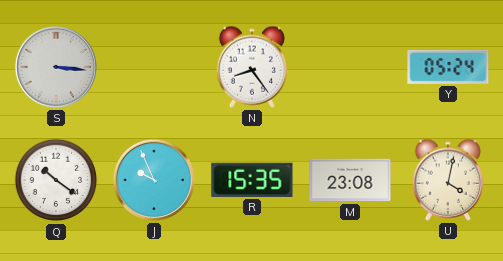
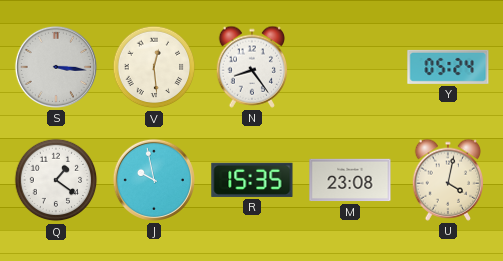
V: none -> 12:29 (154, 67)
Q: 10:21 -> 1:21 (56, 180)
J: 9:56 -> 9:58 (154, 180)
